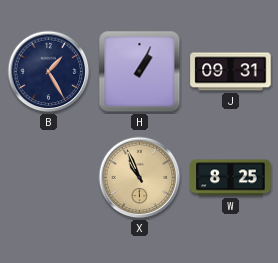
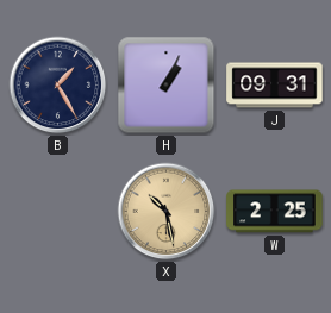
X: 10:56 -> 10:28 (167, 212)
W: 8:25 -> 2:25 (275, 212)
